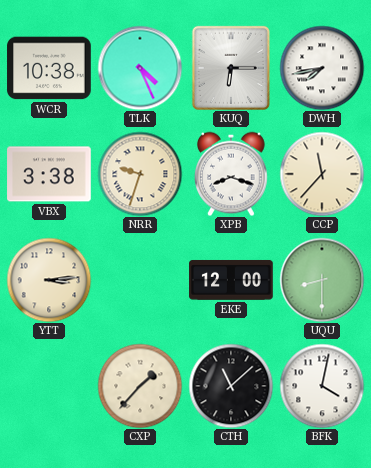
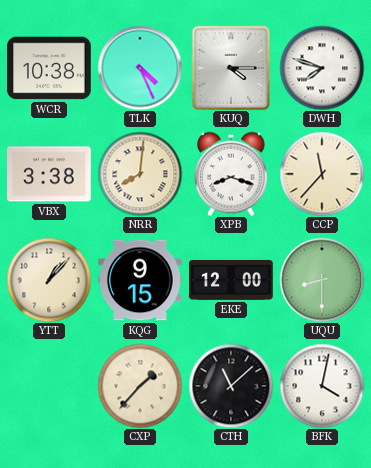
KUQ: 6:15 -> 4:15 (231, 68)
DWH: 7:43 -> 7:48 (322, 68)
NRR: 9:33 -> 8:01 (140, 174)
YTT: 3:14 -> 1:07 (49, 280)
KQG: none -> 9:15 (140, 280)
